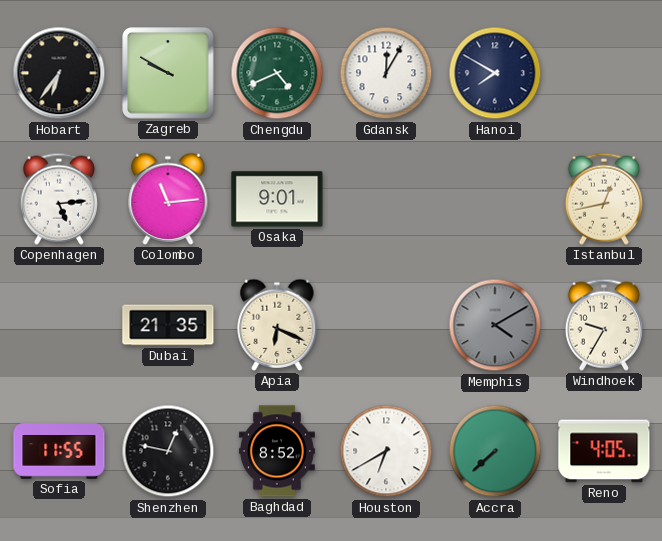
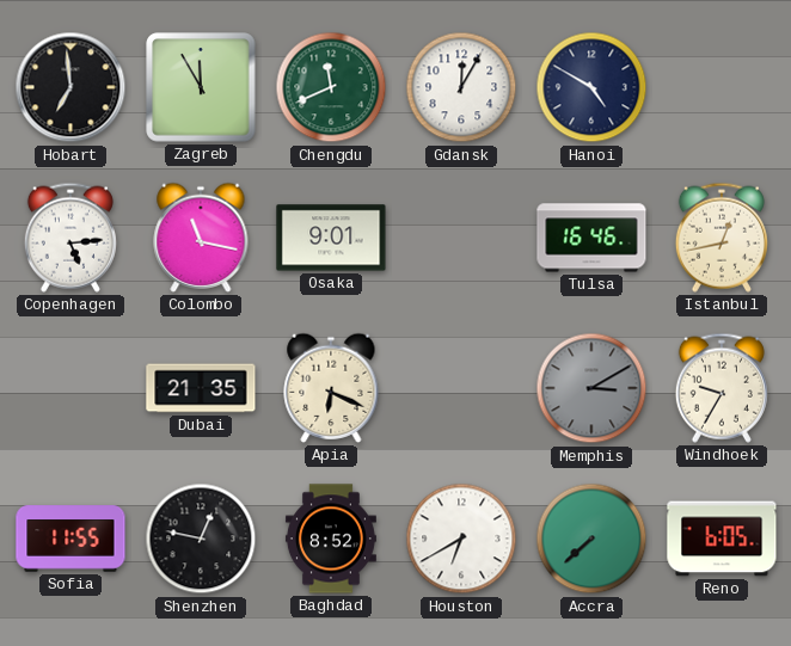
Hobart: 6:36 -> 6:59 (70, 87)
Zagreb: 9:50 -> 11:55 (201, 87)
Chengdu: 4:41 -> 11:41 (331, 87)
Hanoi: 7:50 -> 4:50 (591, 87)
Colombo: 11:14 -> 11:17 (201, 238)
Tulsa: none -> 16:46 (591, 238)
Memphis: 4:10 -> 3:10 (591, 388)
Reno: 4:05 -> 6:05 (722, 539)
